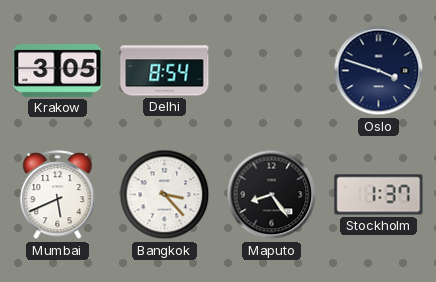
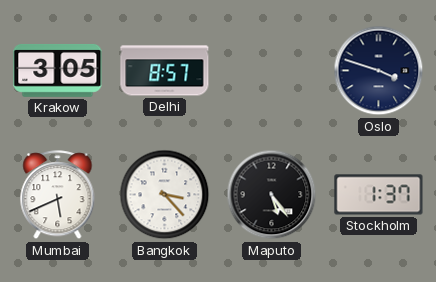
Delhi: 8:54 -> 8:57 (165, 71)
Maputo: 8:24 -> 5:24 (272, 195)
